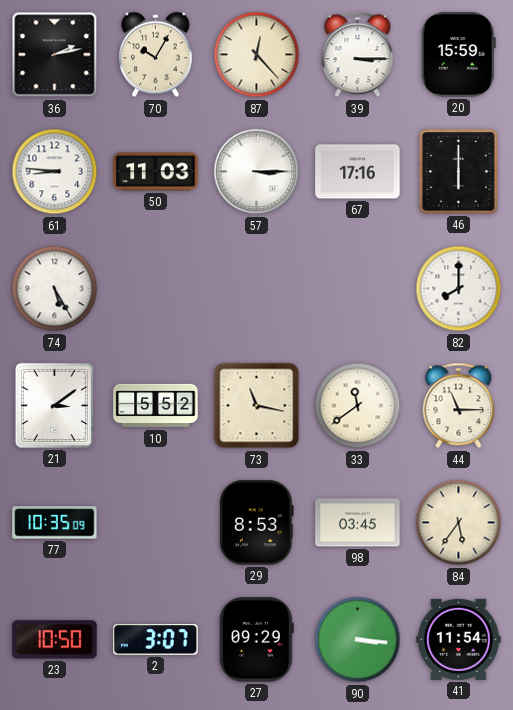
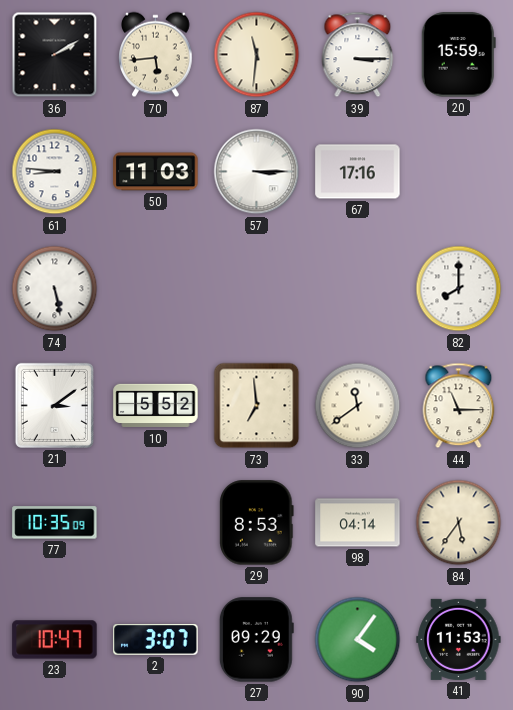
36: 2:13 -> 2:10 (55, 55)
70: 10:05 -> 5:44 (156, 55)
87: 12:23 -> 11:31 (257, 55)
46: 6:00 -> none (459, 172)
74: 5:25 -> 5:28 (55, 289)
73: 11:17 -> 6:59 (257, 406)
98: 03:45 -> 04:14 (358, 523)
23: 10:50 -> 10:47 (55, 640)
90: 3:16 -> 4:06 (358, 640)
41: 11:54 -> 11:53 (459, 639)
